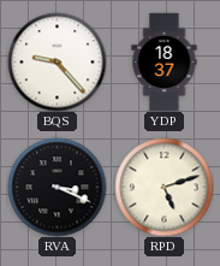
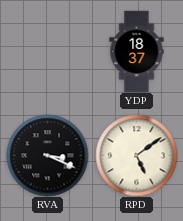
BQS: 9:23 -> none (57, 61)
RPD: 5:12 -> 5:09 (136, 155)
